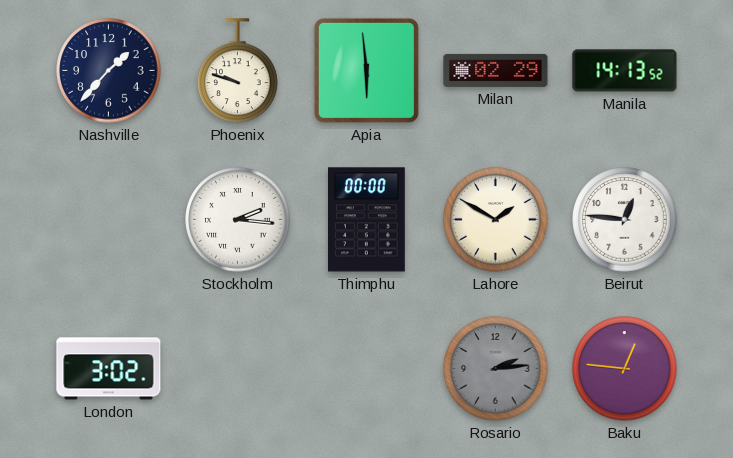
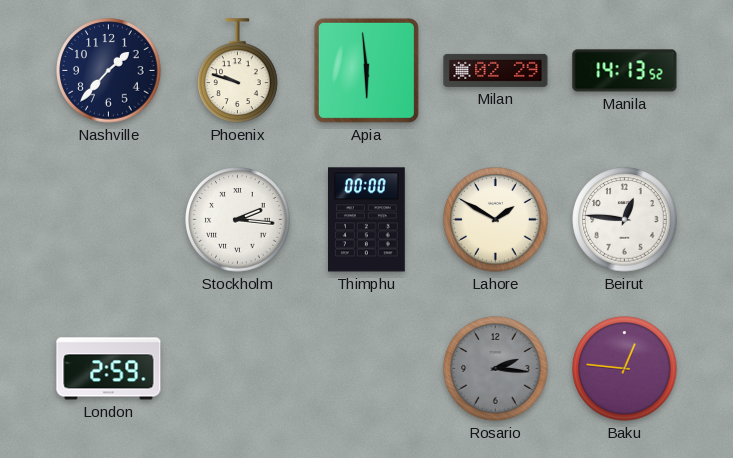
London: 3:02 -> 2:59 (109, 369)
Rosario: 2:14 -> 2:16 (496, 369)
